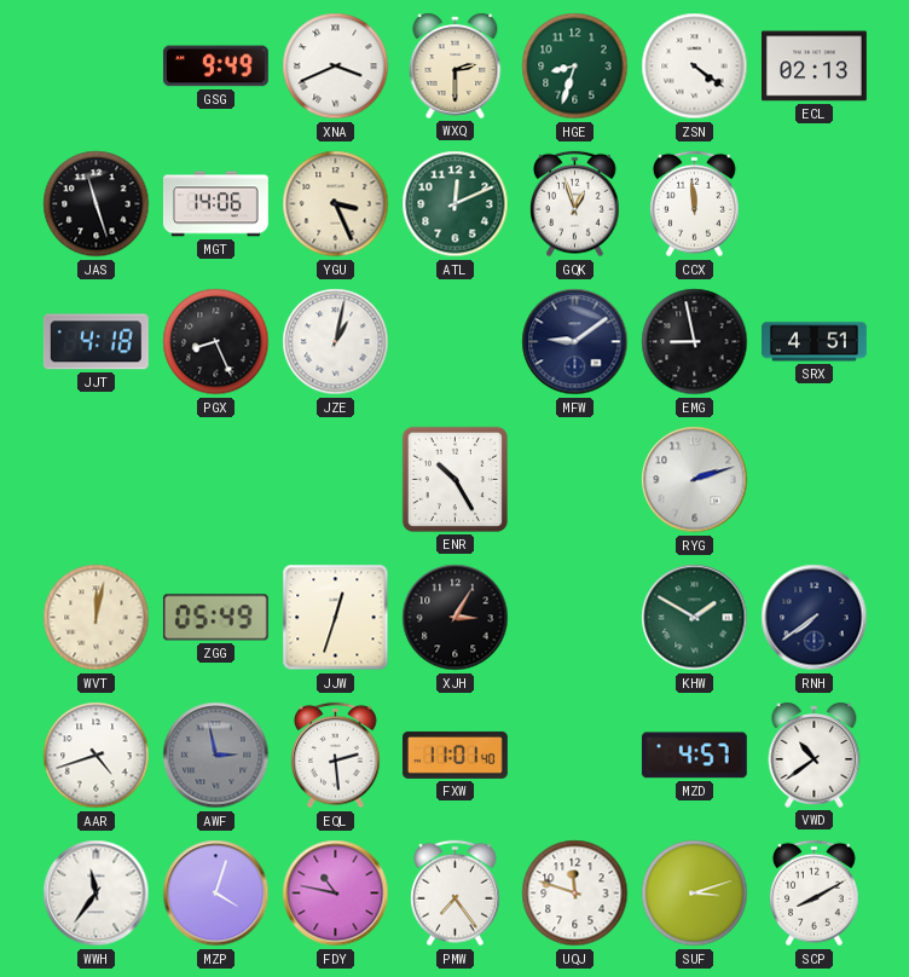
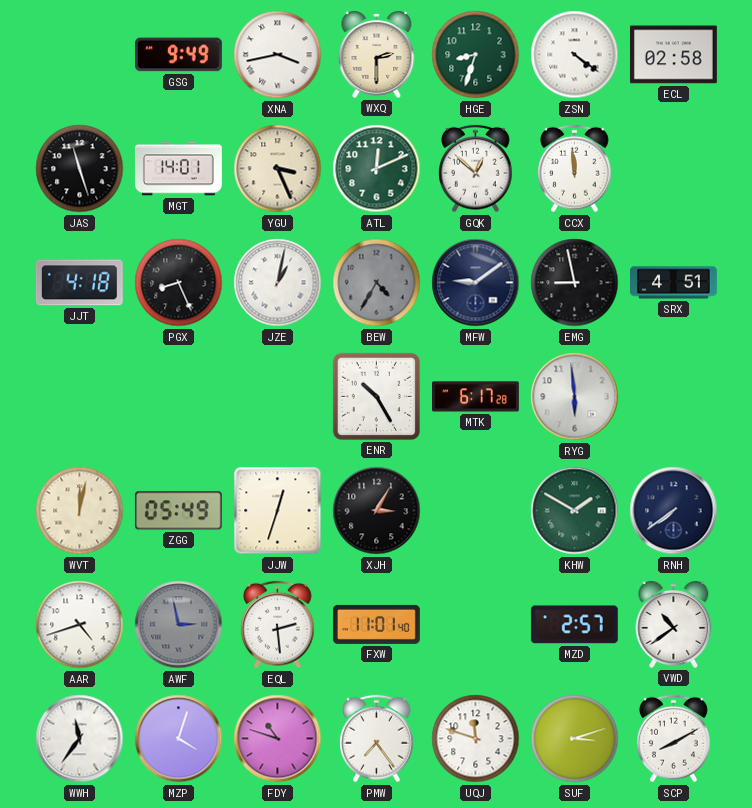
XNA: 3:41 -> 3:43 (278, 55)
ECL: 02:13 -> 02:58 (673, 55)
MGT: 14:06 -> 14:01 (178, 169)
GQK: 12:57 -> 12:52 (476, 169)
BEW: none -> 4:35 (377, 283)
MTK: none -> 6:17 (476, 397)
RYG: 2:12 -> 5:59 (575, 397)
MZD: 4:57 -> 2:57 (574, 625)
FDY: 10:47 -> 10:48 (278, 739)
